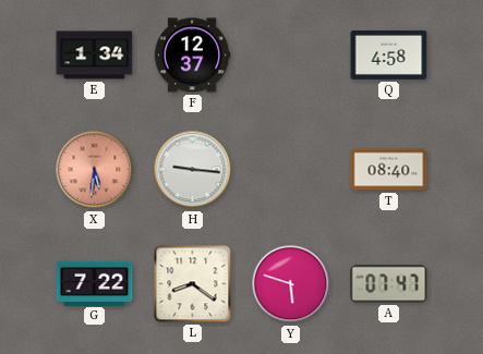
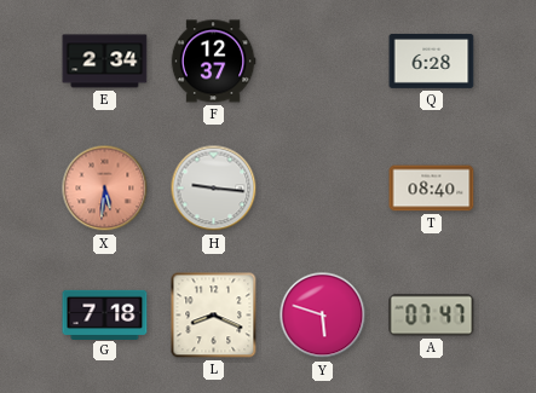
E: 1:34 -> 2:34 (105, 62)
Q: 4:58 -> 6:28 (432, 60)
G: 7:22 -> 7:18 (105, 314)
L: 8:21 -> 8:19 (214, 316)
